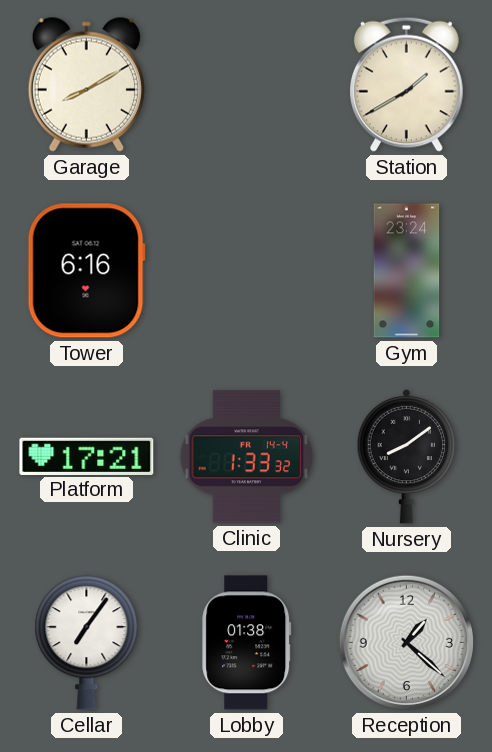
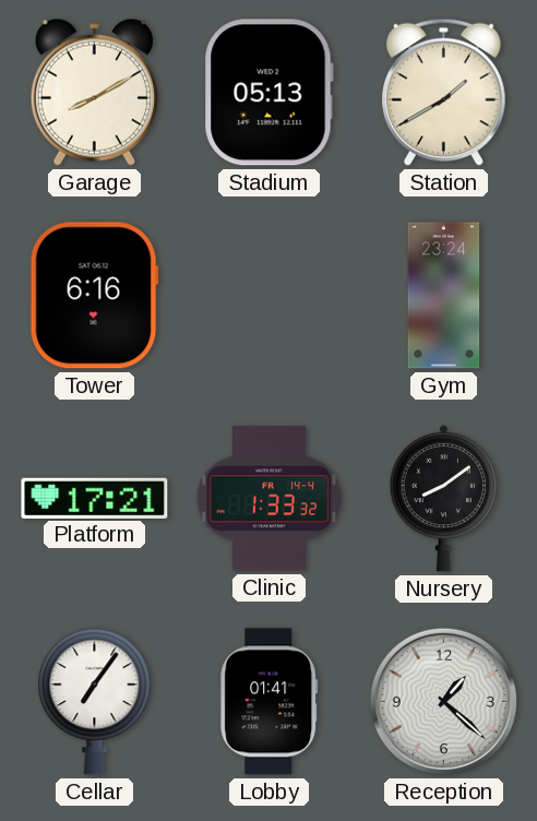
Stadium: none -> 05:13 (268, 93)
Lobby: 01:38 -> 01:41 (270, 702)
